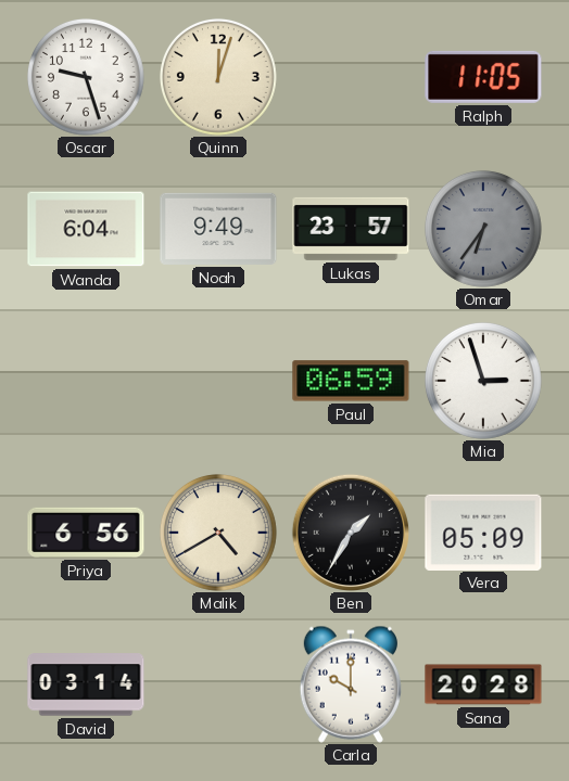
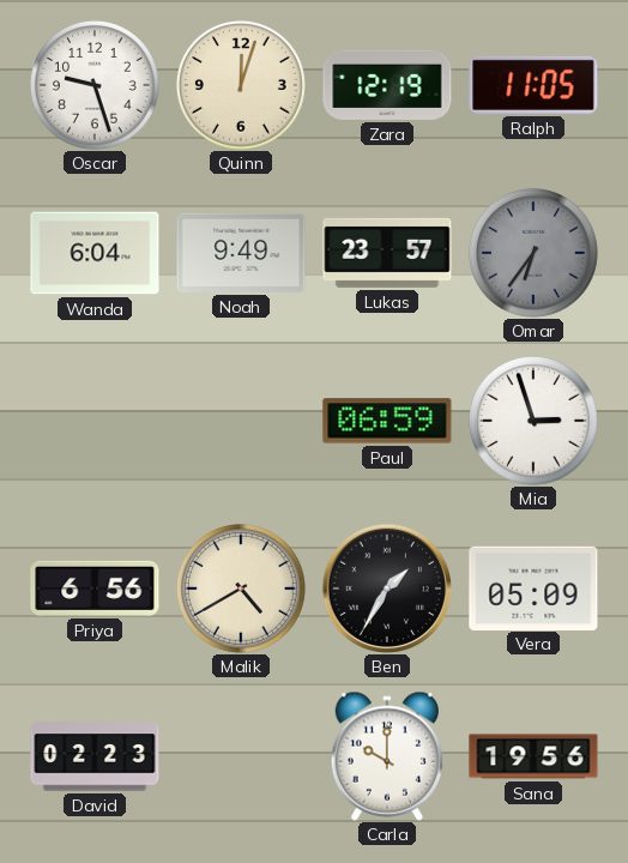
Zara: none -> 12:19 (387, 85)
David: 03:14 -> 02:23 (95, 756)
Sana: 20:28 -> 19:56 (533, 756)
